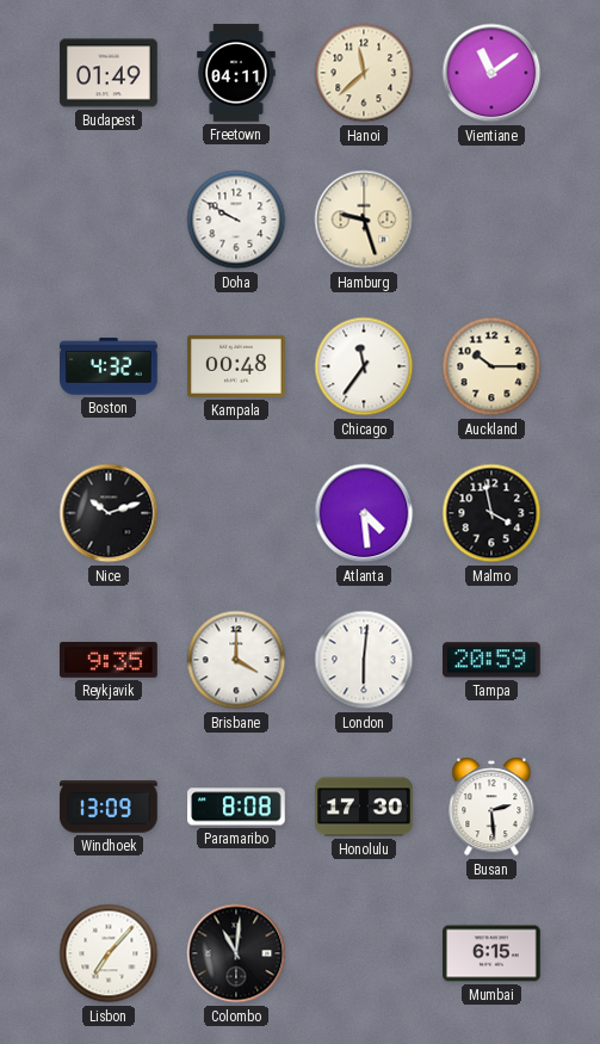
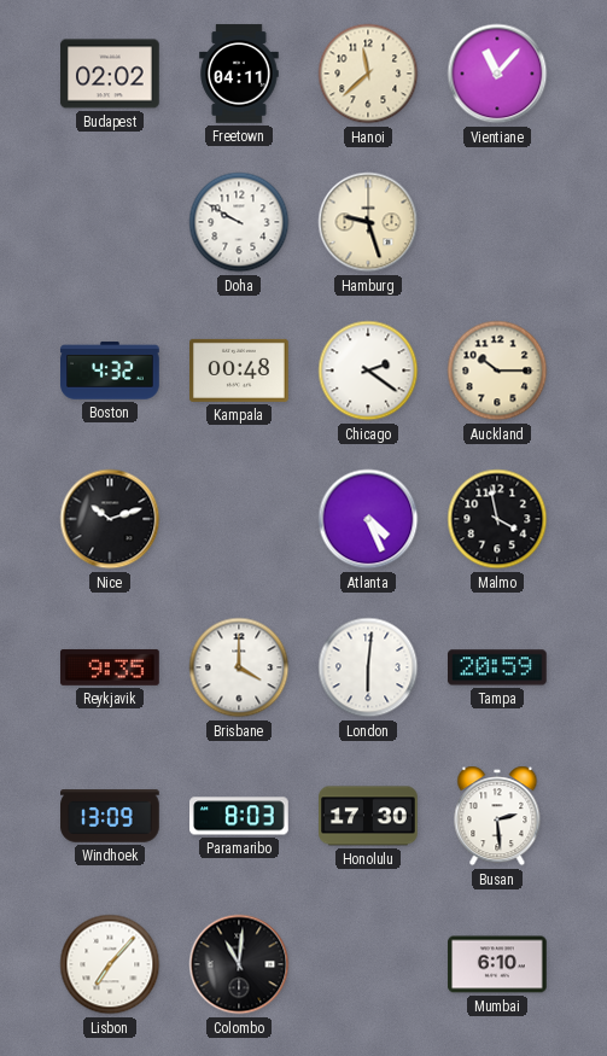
Budapest: 01:49 -> 02:02 (110, 74)
Vientiane: 11:09 -> 11:07 (497, 74)
Chicago: 11:36 -> 2:21 (368, 371)
Atlanta: 4:29 -> 4:26 (368, 519)
Paramaribo: 8:08 -> 8:03 (240, 816)
Mumbai: 6:15 -> 6:10 (497, 964)
